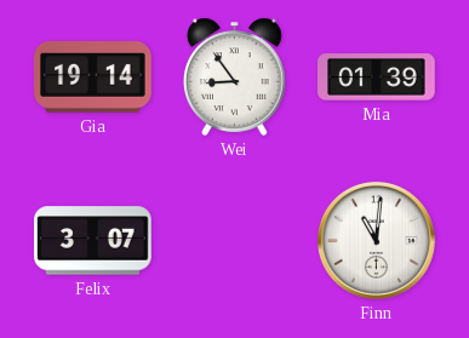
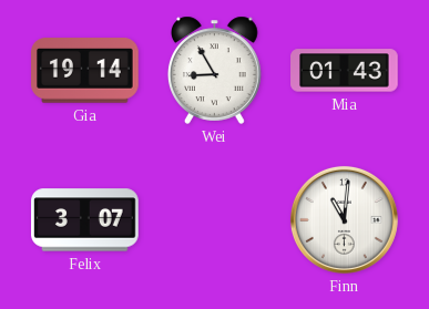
Wei: 8:54 -> 8:55 (215, 70)
Mia: 01:39 -> 01:43 (345, 71)
